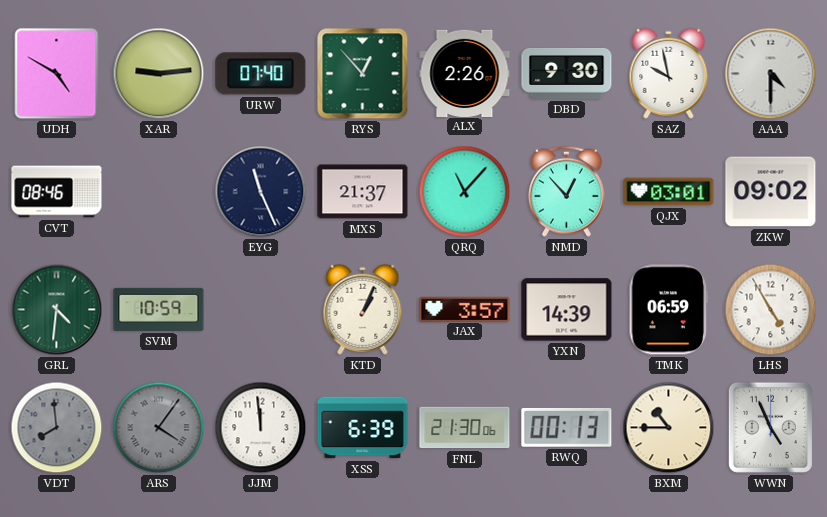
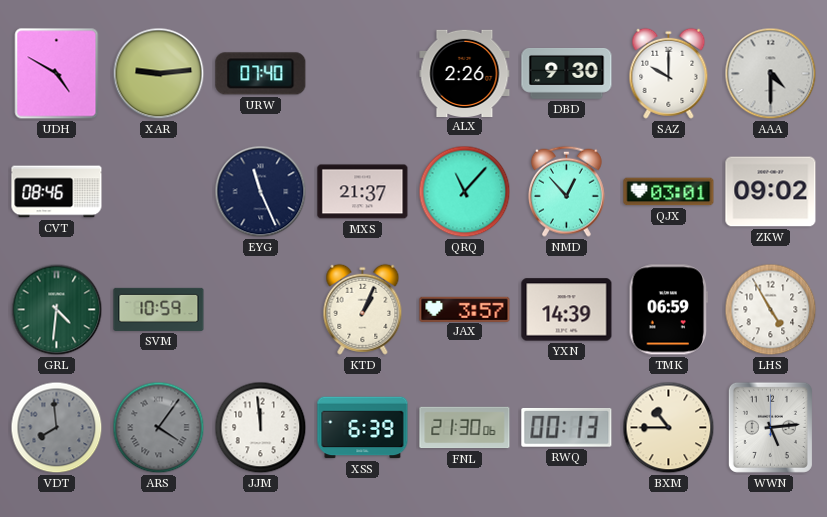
RYS: 12:53 -> none (363, 74)
SAZ: 9:58 -> 10:00 (669, 73)
WWN: 4:56 -> 5:14 (770, 427)
